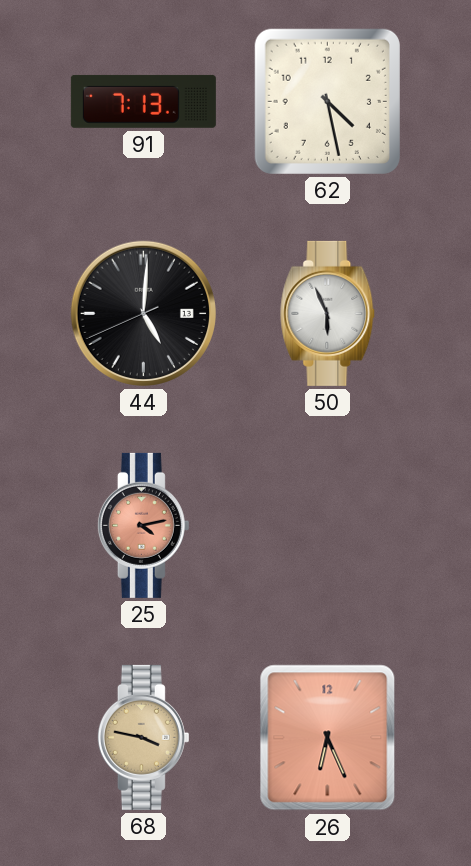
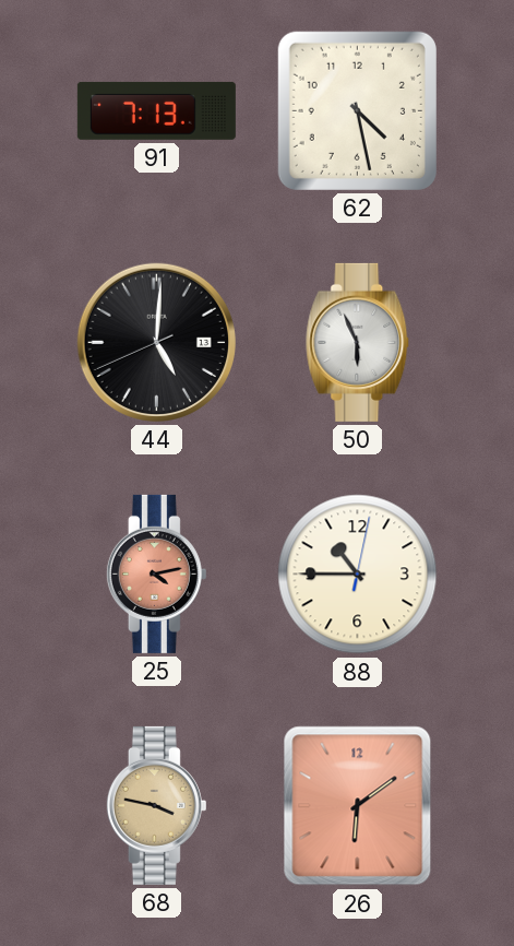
88: none -> 10:45 (358, 575)
26: 6:26 -> 6:09 (358, 806)
